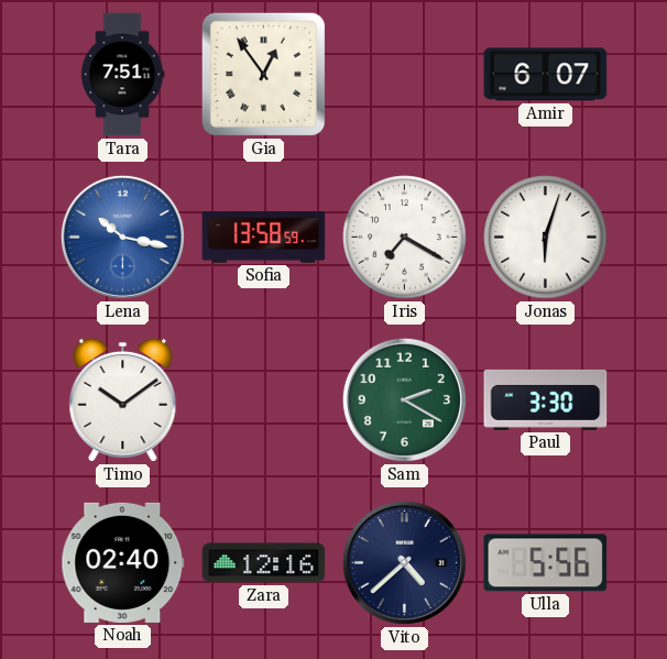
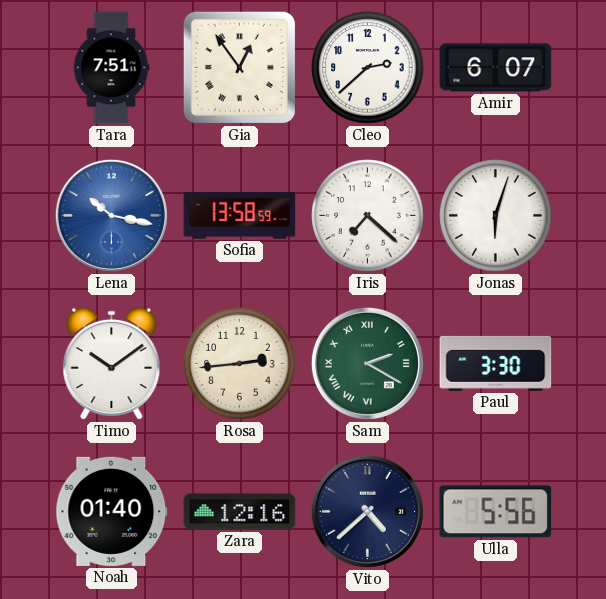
Cleo: none -> 2:38 (368, 68)
Iris: 7:20 -> 7:22 (368, 216)
Rosa: none -> 2:44 (240, 364)
Sam numerals: Arabic -> Roman (367, 363)
Noah: 02:40 -> 01:40 (112, 511)
